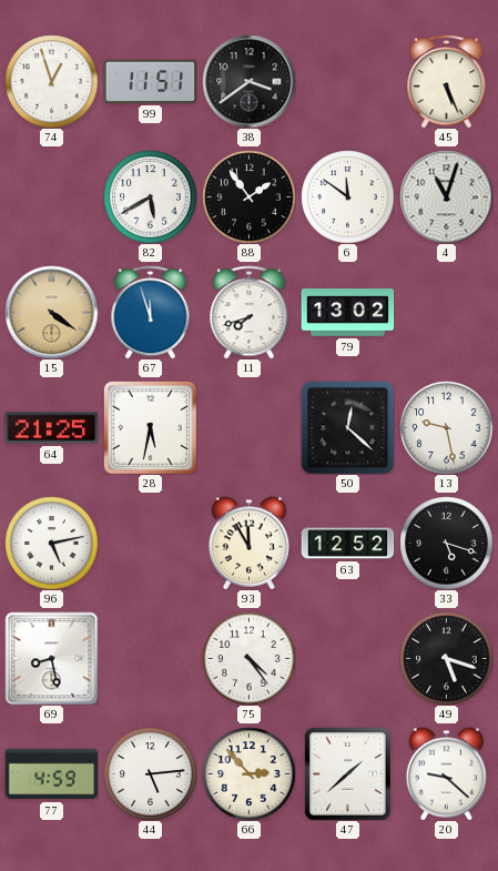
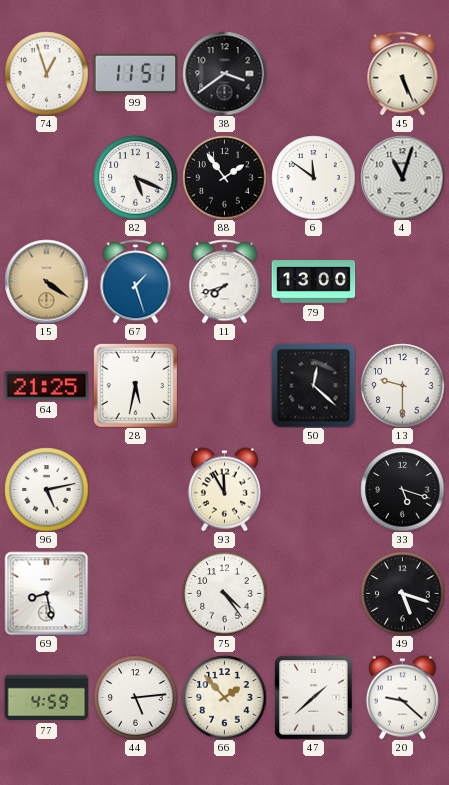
82: 5:40 -> 5:19 (135, 177)
67: 11:57 -> 1:27 (136, 281)
79: 13:02 -> 13:00 (313, 282)
13: 9:28 -> 9:30 (402, 385)
63: 12:52 -> none (347, 544)
66: 2:53 -> 1:53 (224, 697)
